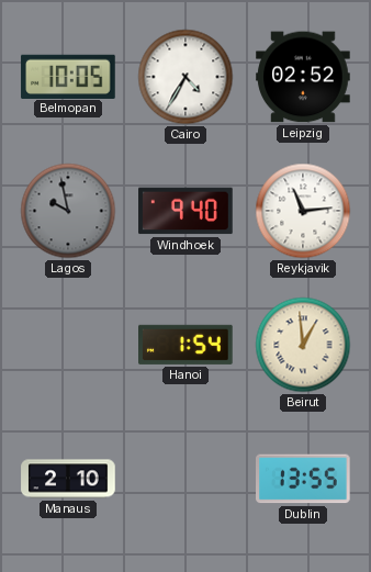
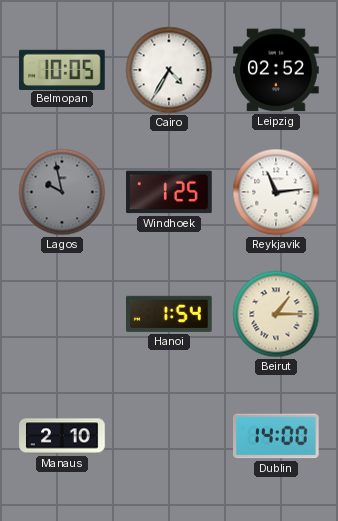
Windhoek: 9:40 -> 1:25 (169, 192)
Beirut: 12:59 -> 1:15 (276, 314)
Dublin: 13:55 -> 14:00 (277, 436)
